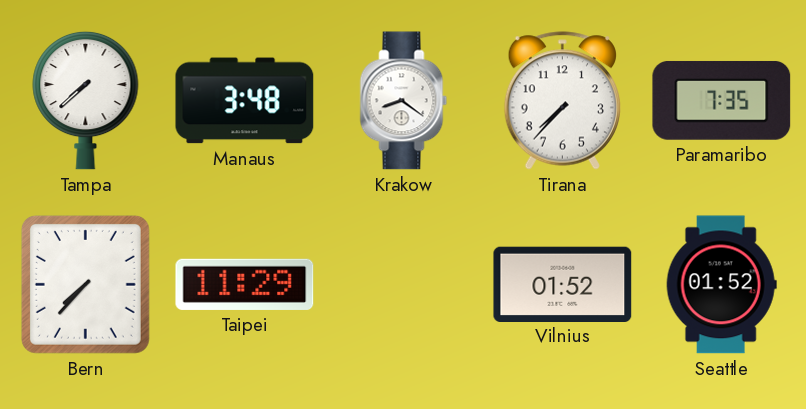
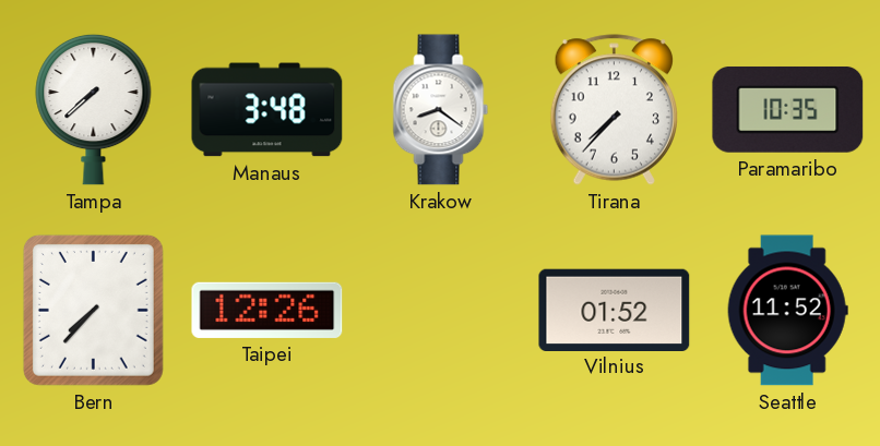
Paramaribo: 7:35 -> 10:35 (788, 109)
Taipei: 11:29 -> 12:26 (267, 310)
Seattle: 01:52 -> 11:52 (787, 311)
